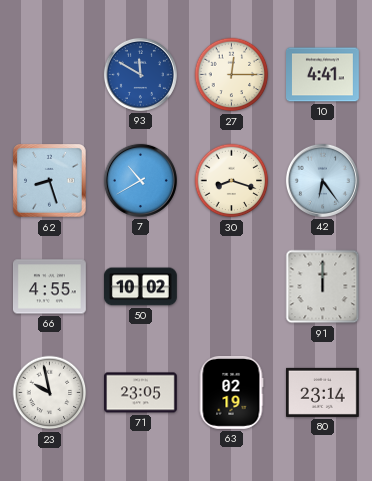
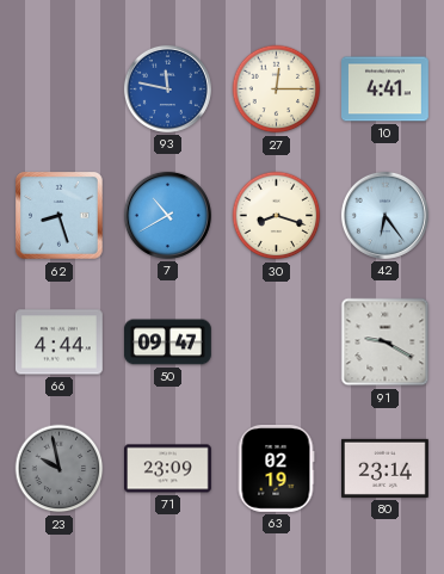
93: 11:50 -> 11:47 (167, 88)
66: 4:55 -> 4:44 (60, 342)
50: 10:02 -> 09:47 (168, 342)
91: 12:00 -> 9:20 (386, 342)
23 dial: white -> grey (60, 469)
71: 23:05 -> 23:09 (168, 469)
